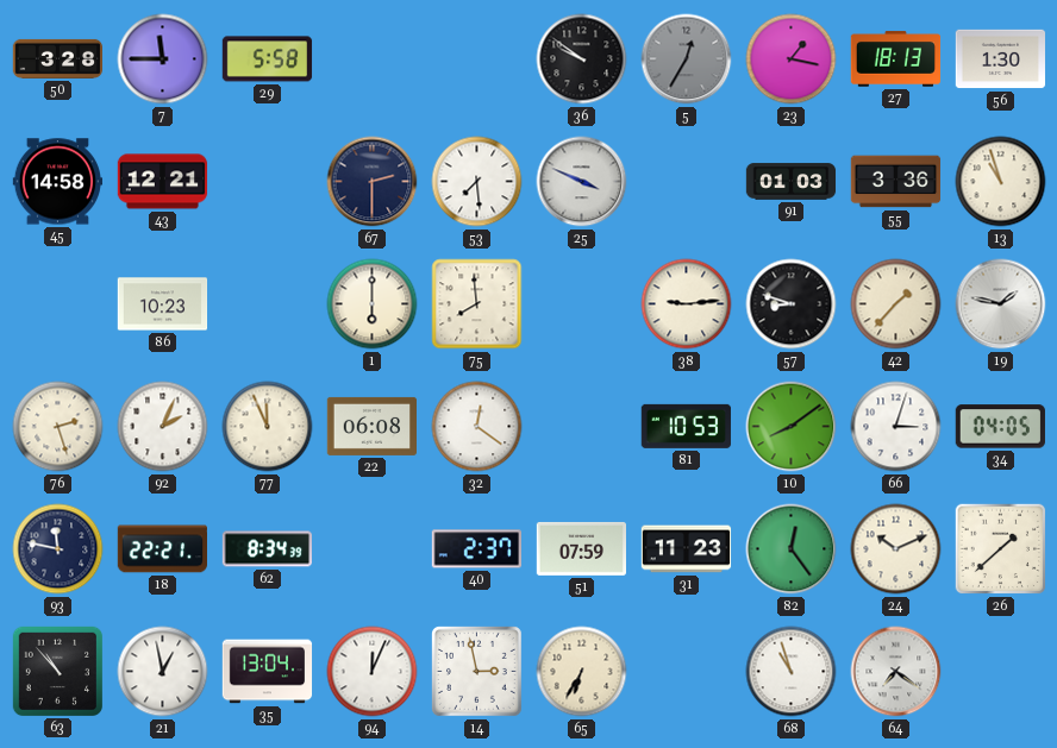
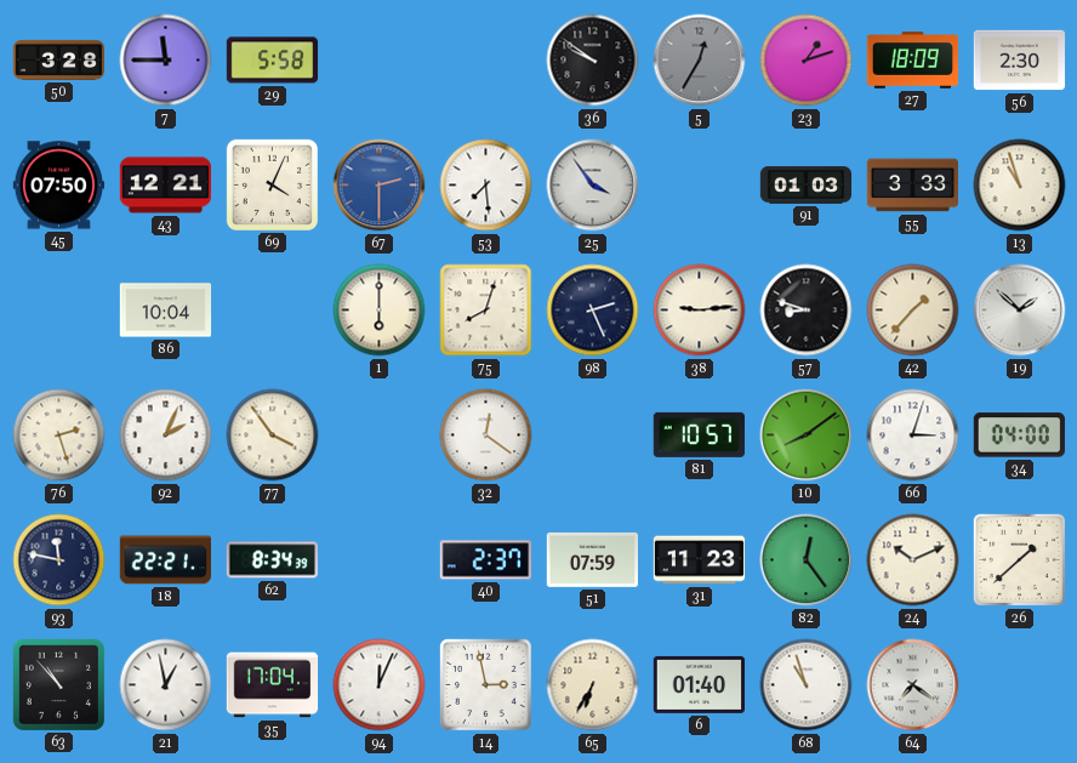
23: 1:17 -> 1:12 (807, 61)
27: 18:13 -> 18:09 (913, 61)
56: 1:30 -> 2:30 (1020, 61)
45: 14:58 -> 07:50 (58, 186)
69: none -> 4:04 (272, 184)
67 dial: navy -> blue (380, 186)
25: 3:49 -> 3:54 (593, 186)
55: 3:36 -> 3:33 (913, 186)
86: 10:23 -> 10:04 (166, 311)
75: 7:59 -> 8:03 (486, 311)
98: none -> 2:26 (593, 311)
19: 1:47 -> 1:52 (1020, 311)
77: 11:56 -> 3:54 (273, 435)
22: 06:08 -> none (371, 426)
81: 10:53 -> 10:57 (699, 434)
34: 04:05 -> 04:00 (1019, 435)
35: 13:04 -> 17:04 (273, 685)
6: none -> 01:40 (699, 684)
